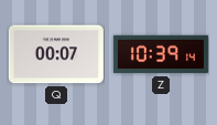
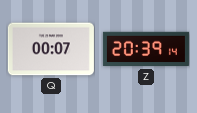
Z: 10:39 -> 20:39 (146, 49)
